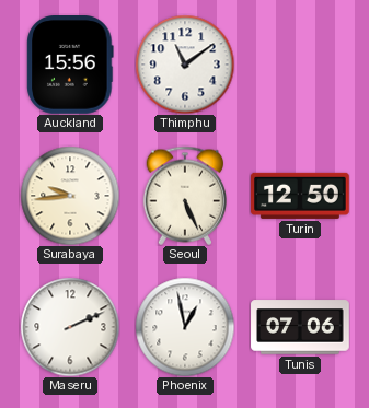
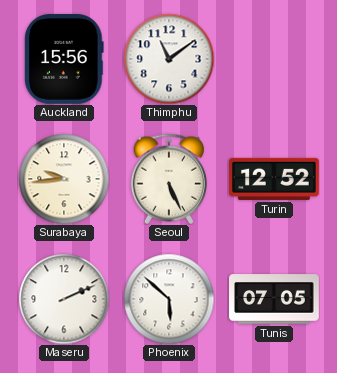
Turin: 12:50 -> 12:52 (275, 179)
Phoenix: 12:58 -> 5:52 (169, 299)
Tunis: 07:06 -> 07:05 (274, 299)
